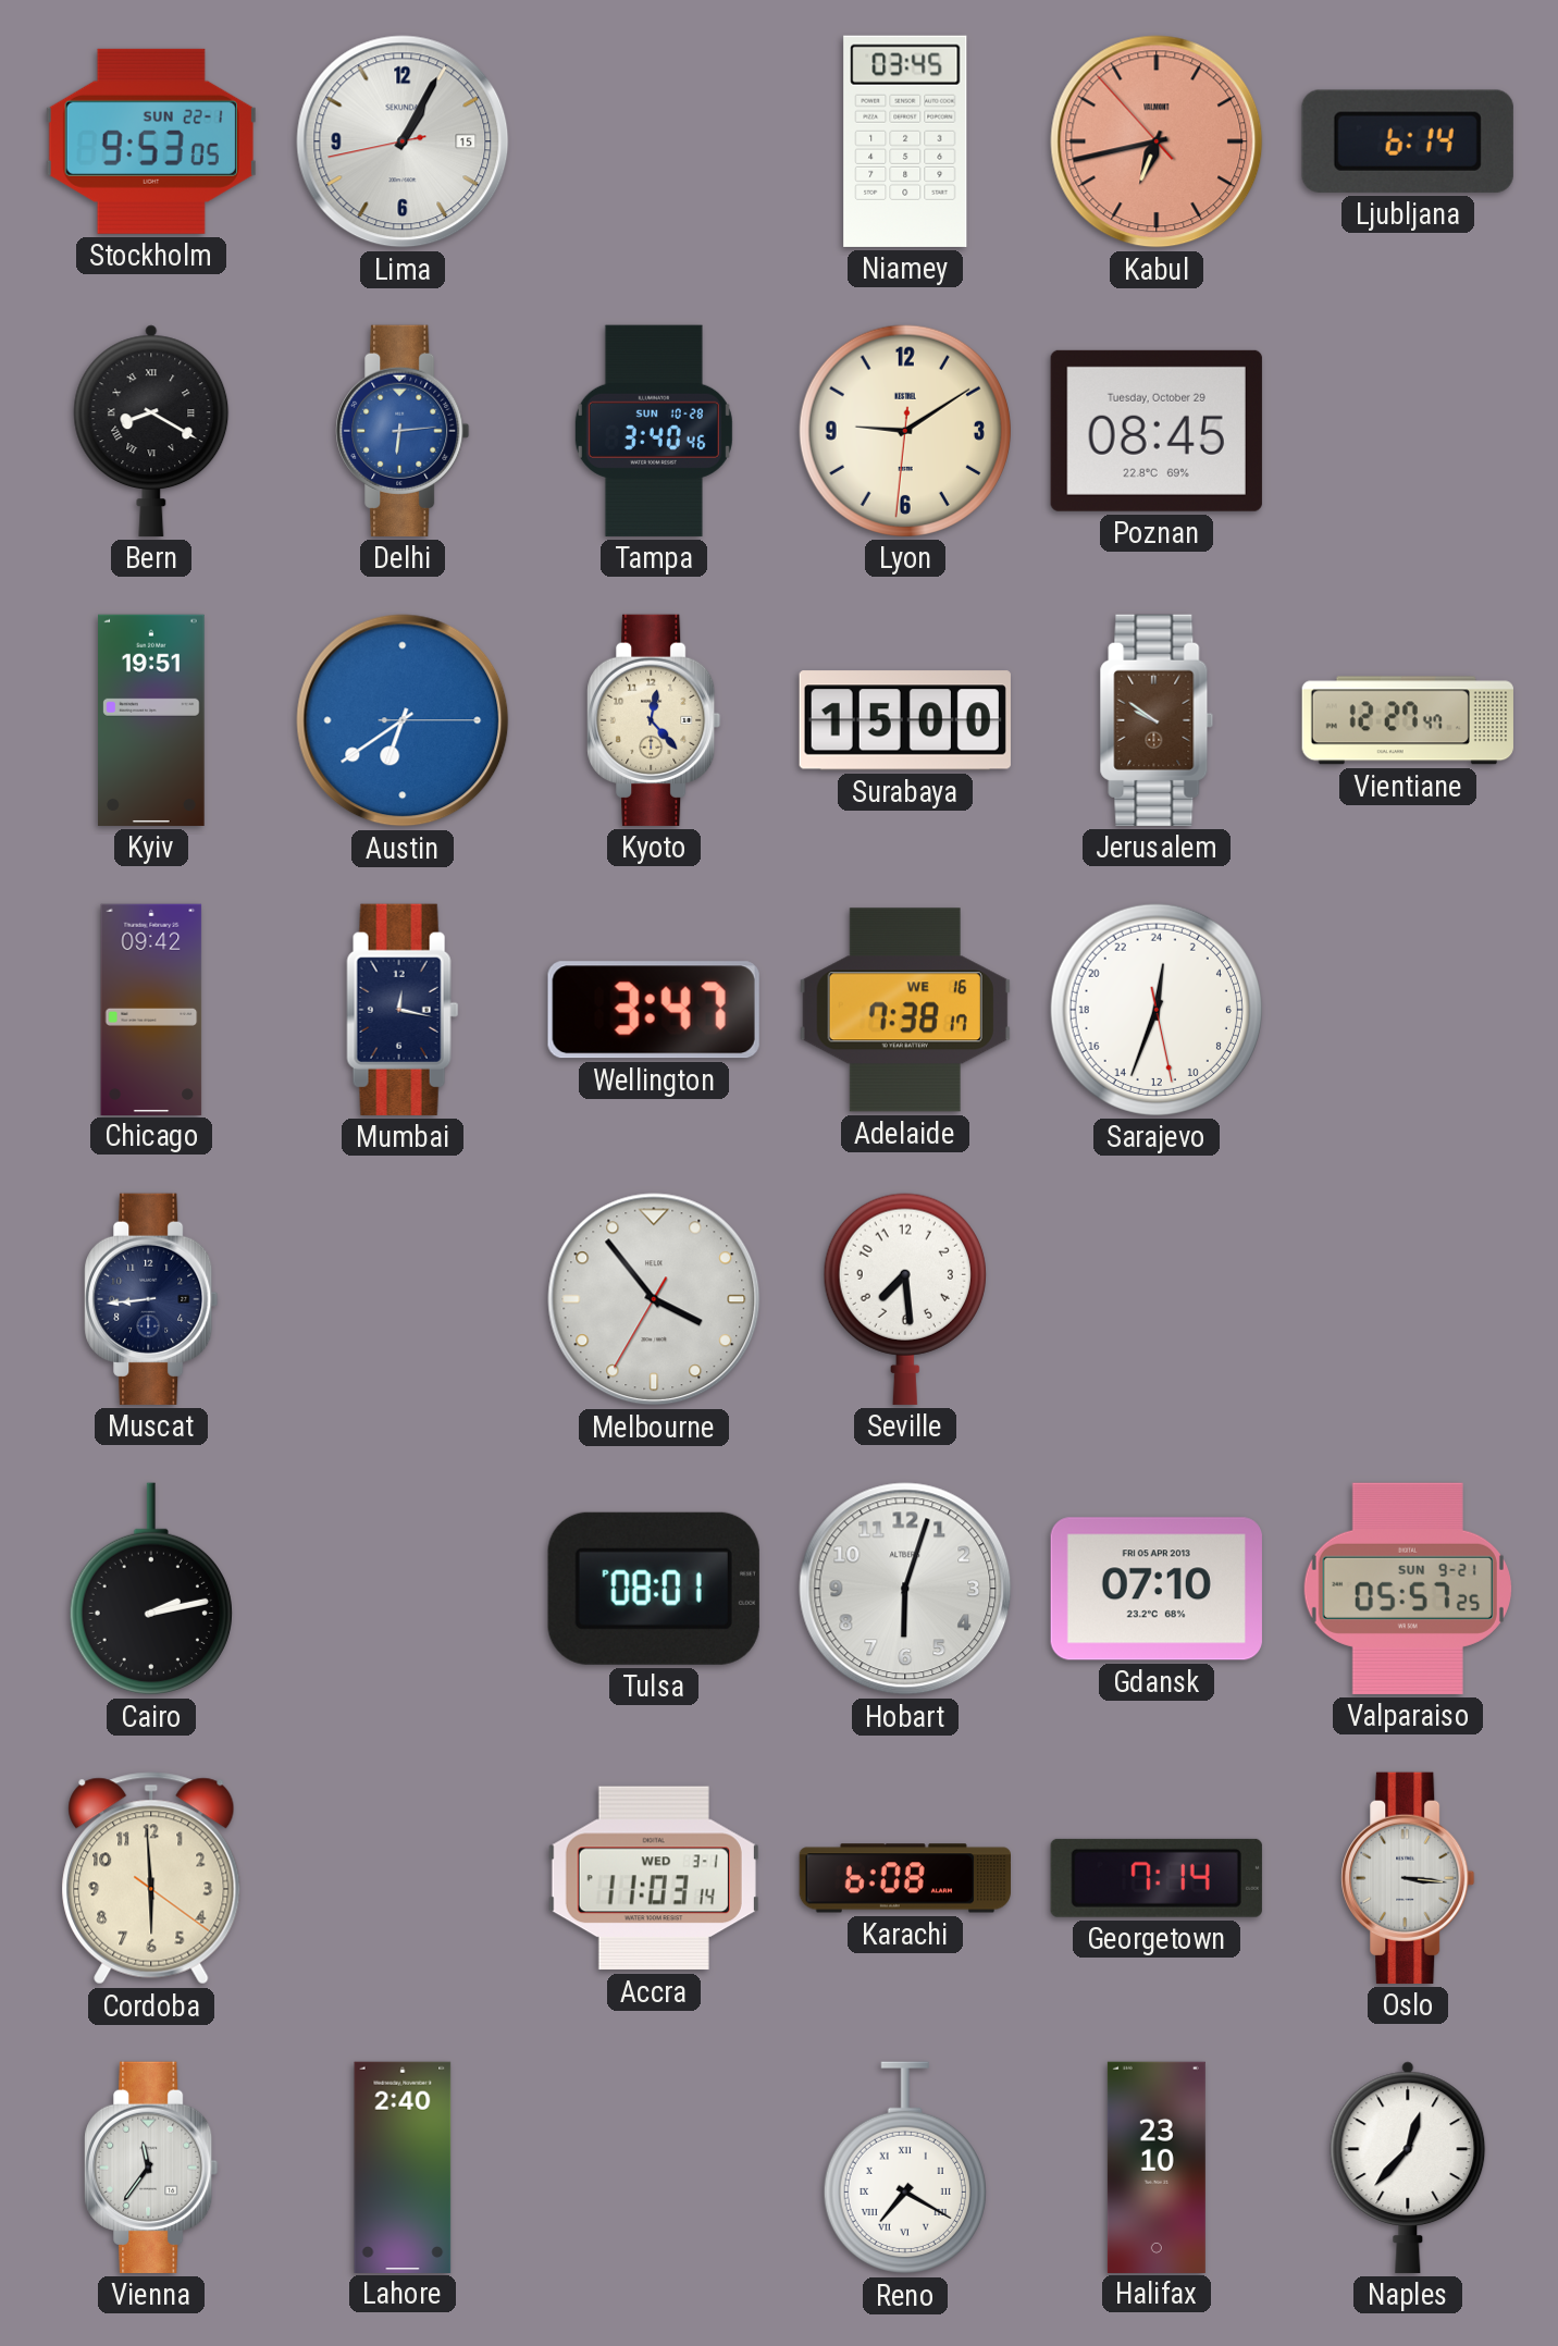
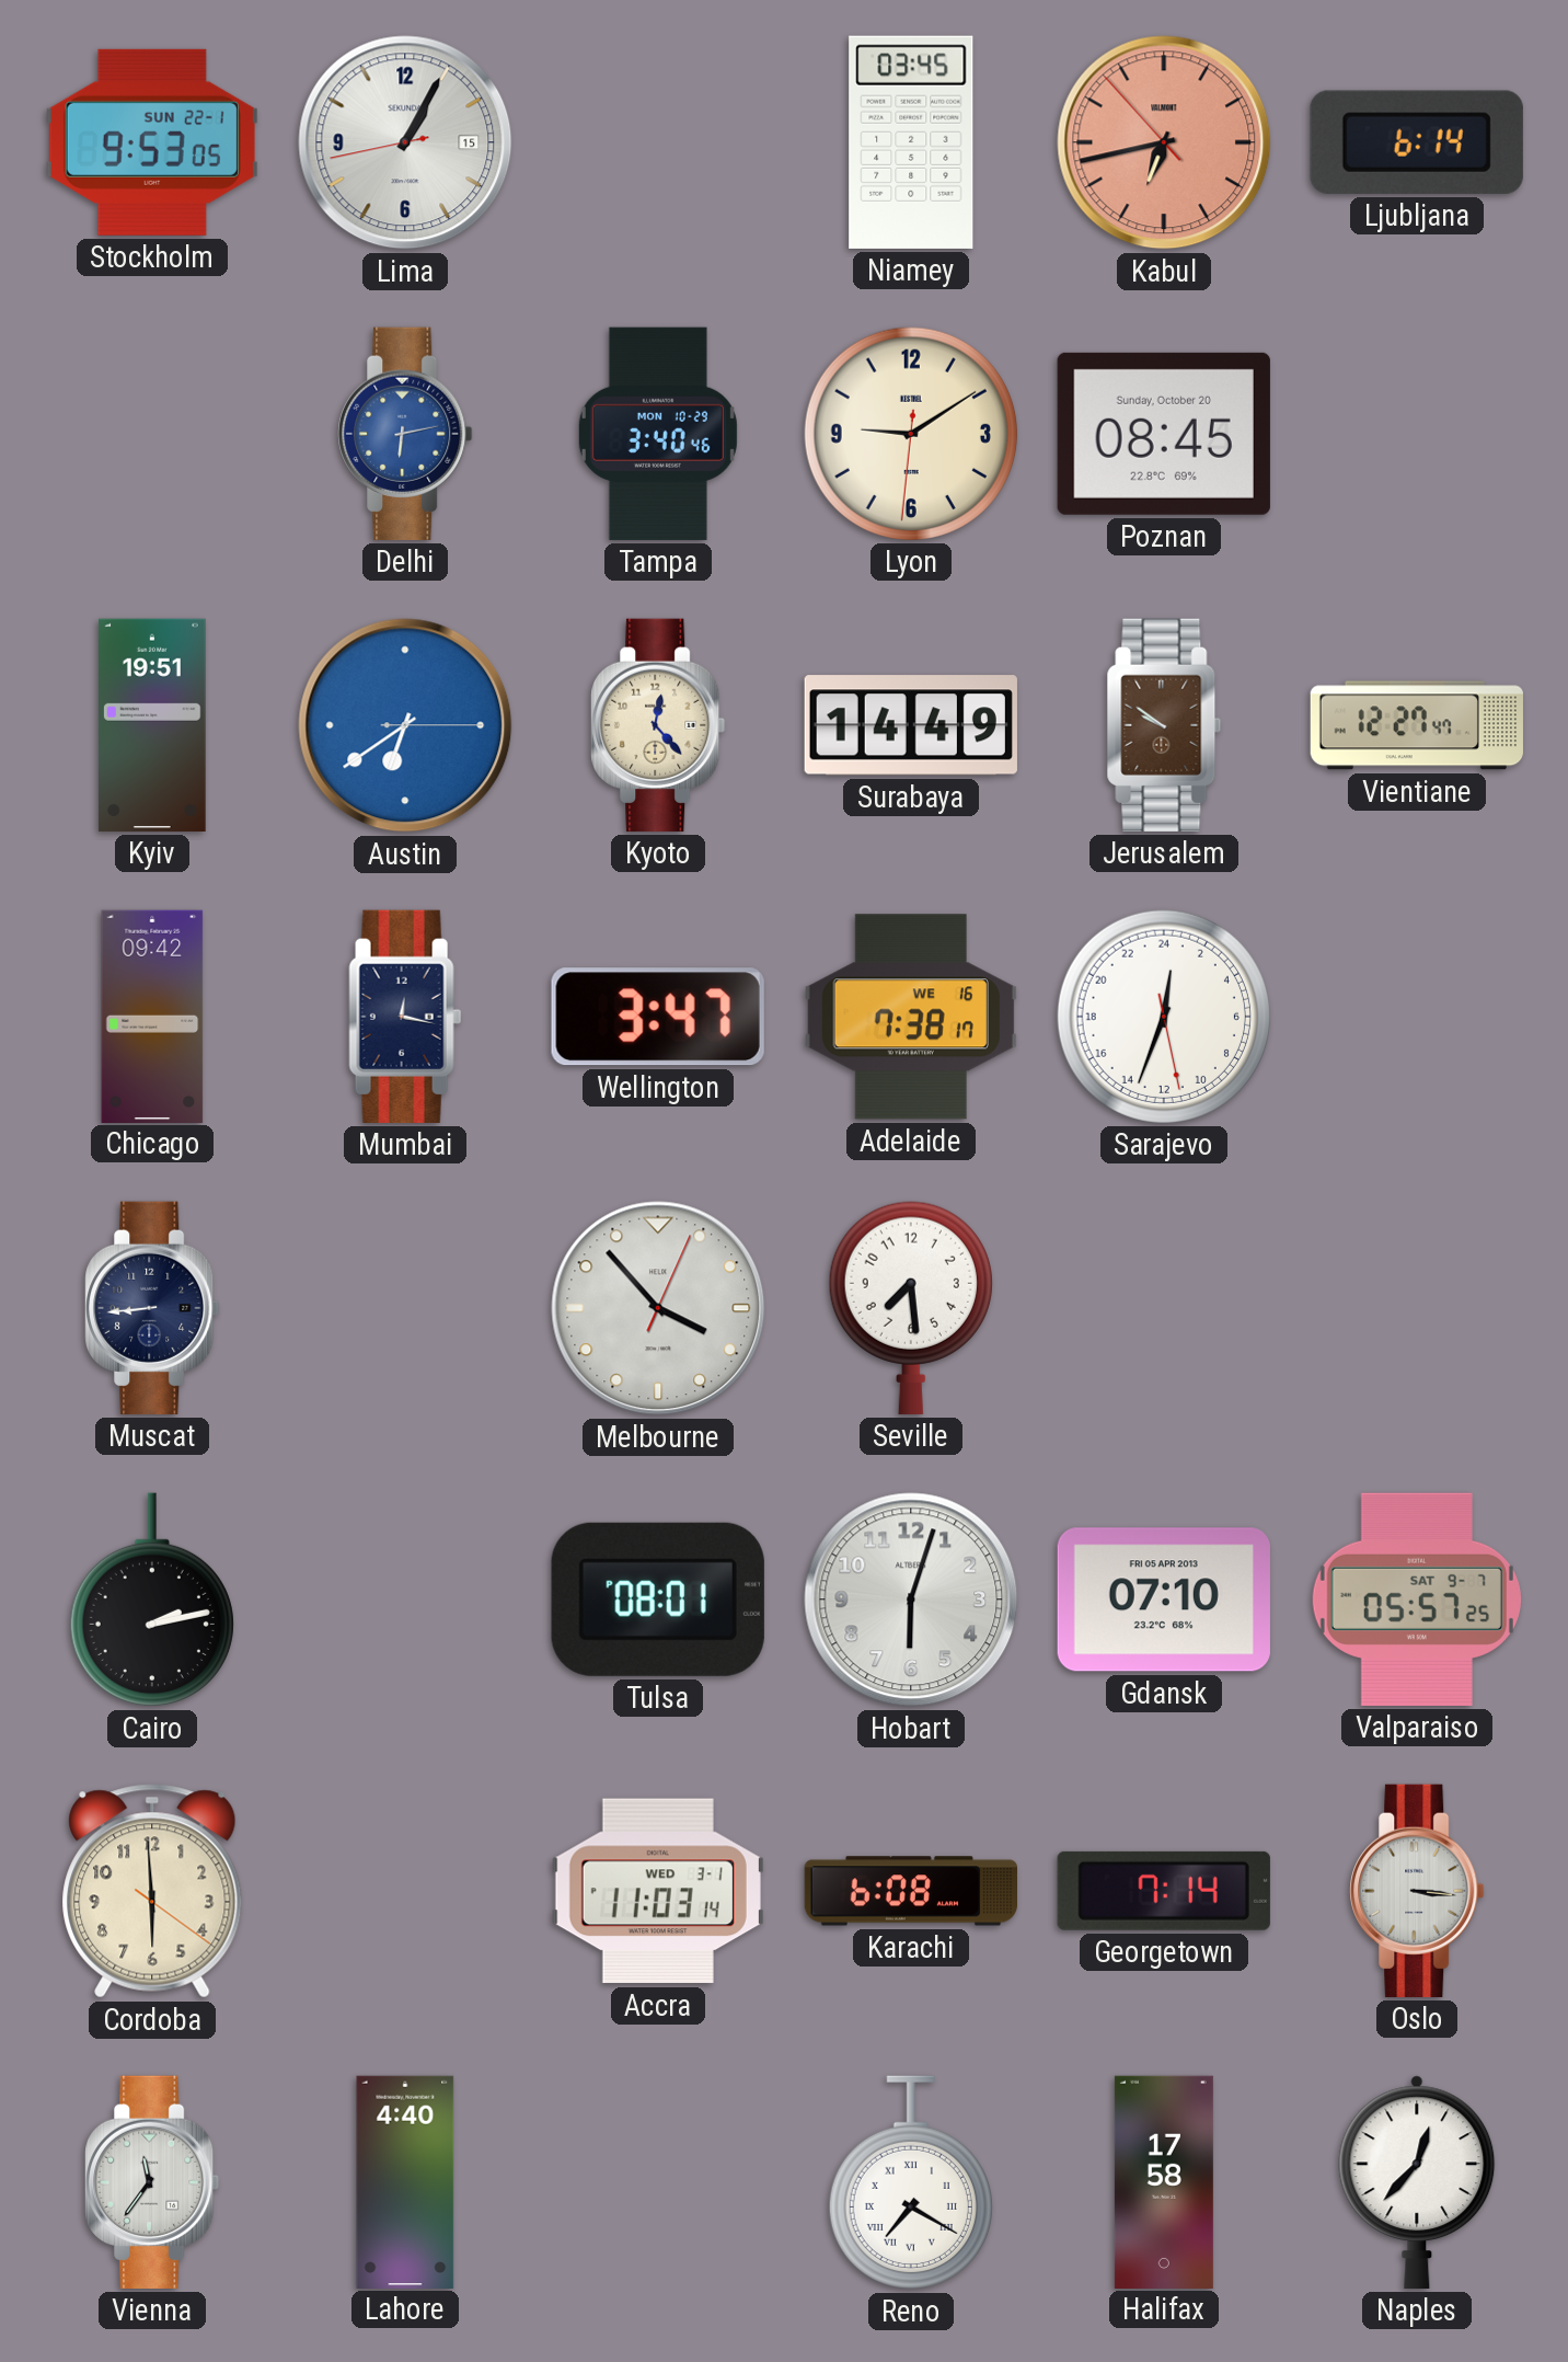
Bern: 8:20 -> none (151, 431)
Delhi: 6:14 -> 6:13 (405, 434)
Tampa date: SUN 10-28 -> MON 10-29 (658, 434)
Poznan date: Tuesday, October 29 -> Sunday, October 20 (1164, 434)
Surabaya: 15:00 -> 14:49 (911, 725)
Melbourne: 3:53:35 -> 3:53:04 (658, 1308)
Valparaiso date: SUN 9-21 -> SAT 9-7 (1417, 1599)
Lahore: 2:40 -> 4:40 (405, 2181)
Halifax: 23:10 -> 17:58 (1164, 2181)
